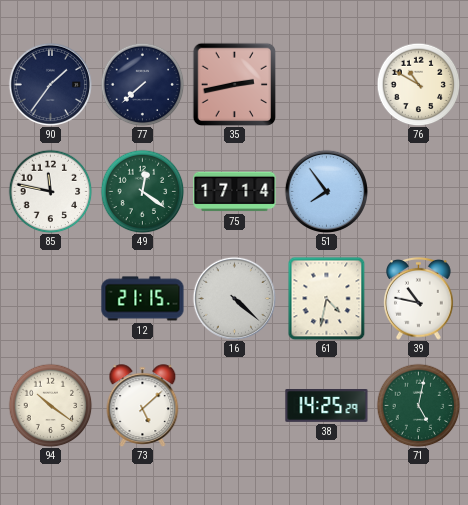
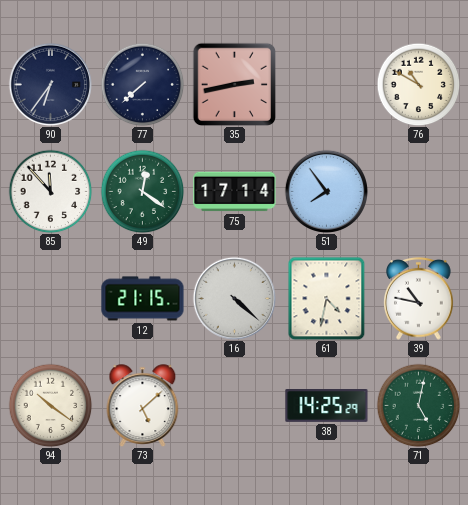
90: 1:36 -> 6:36 (50, 84)
85: 11:47 -> 11:53 (50, 191)
